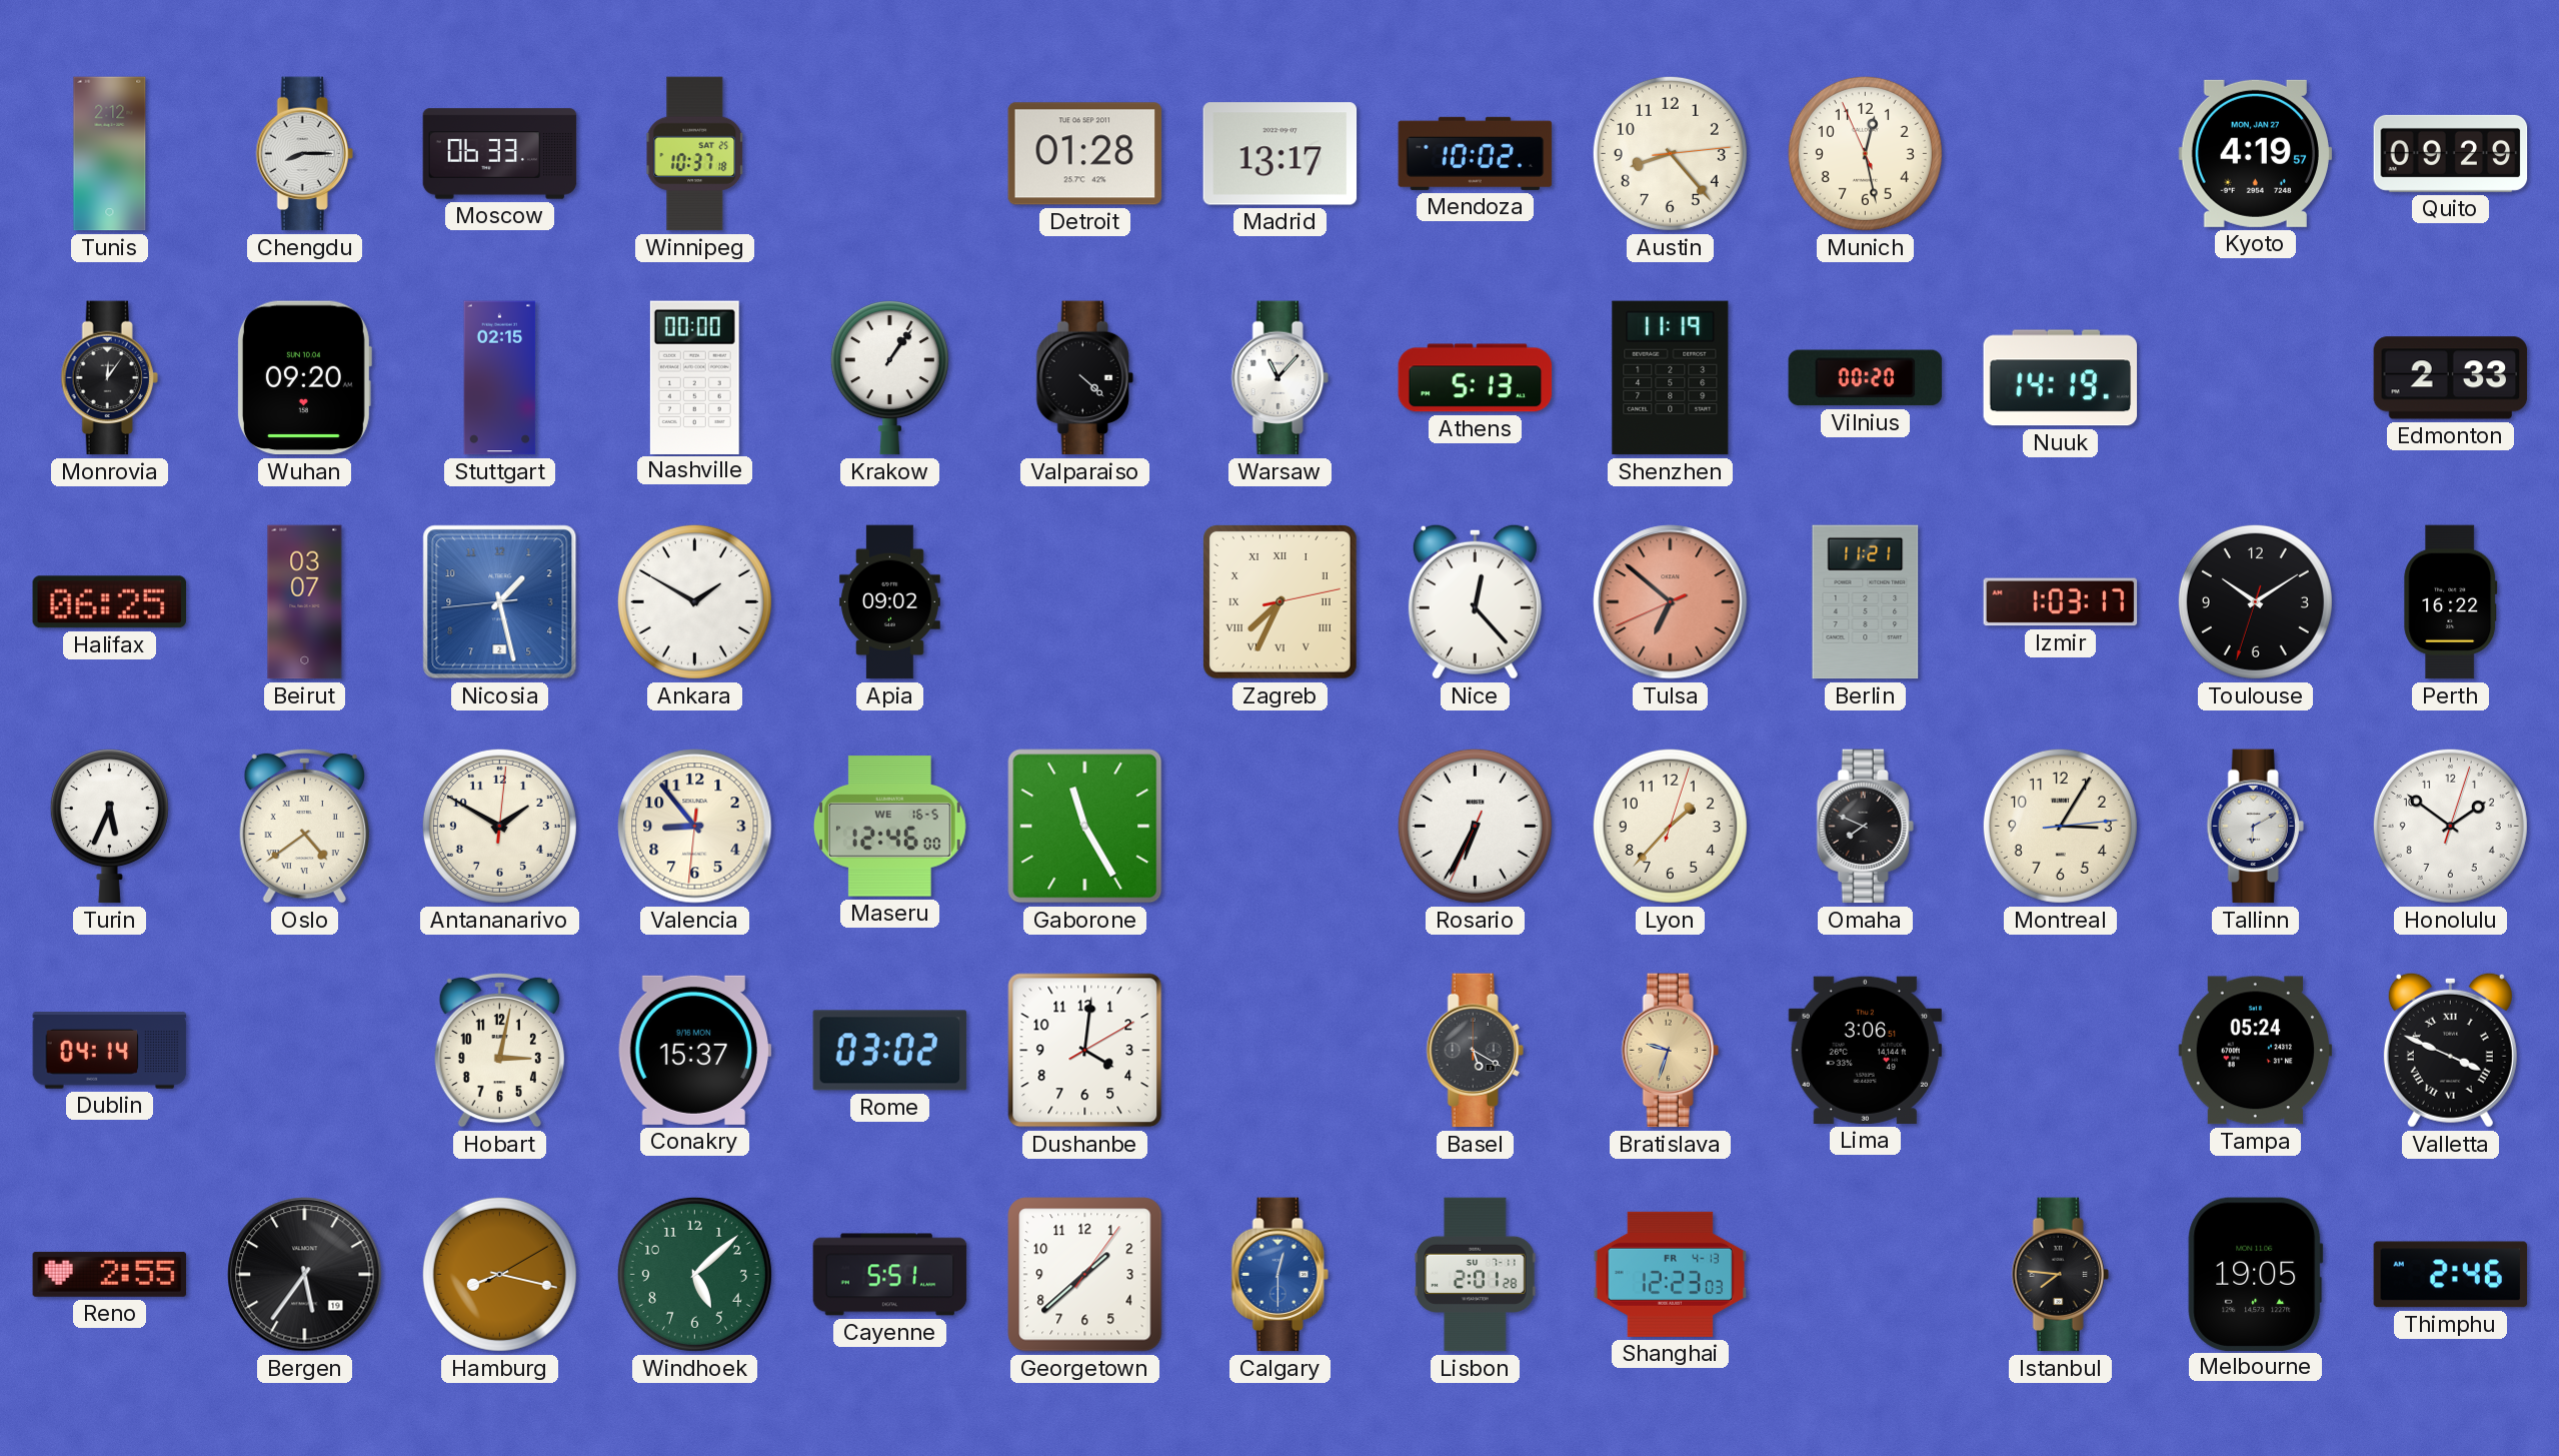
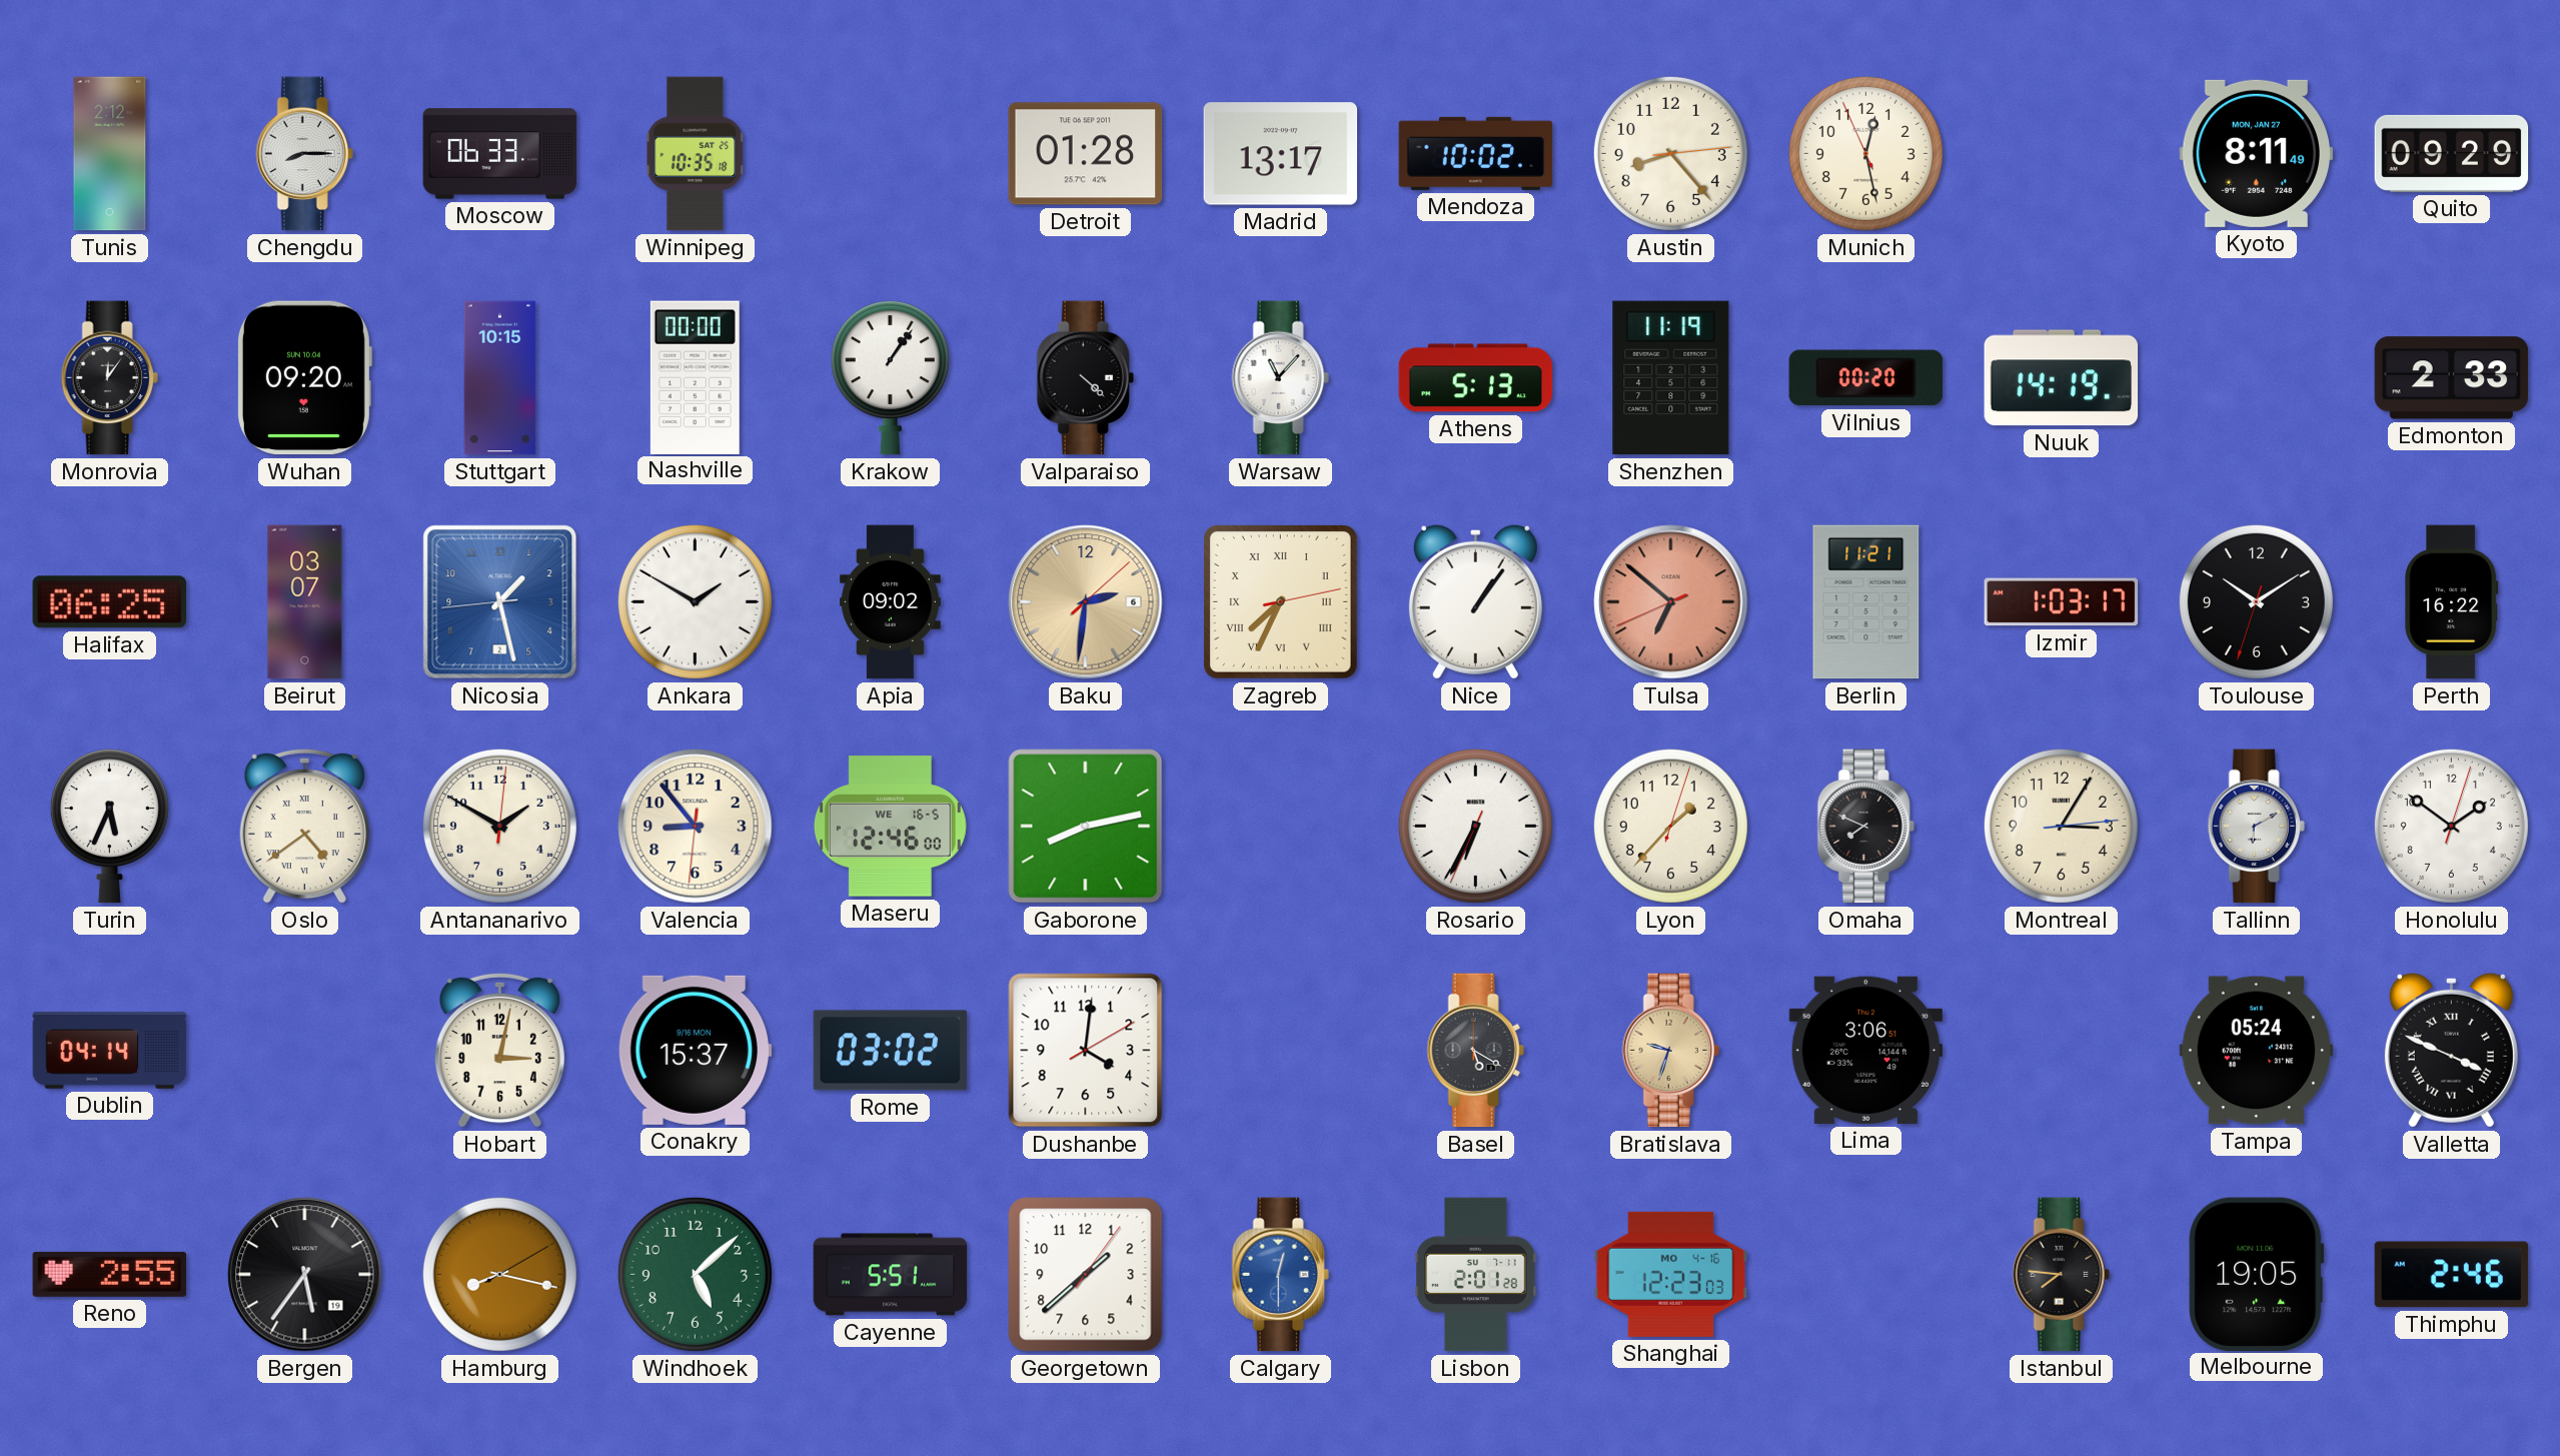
Winnipeg: 10:37 -> 10:35 (696, 154)
Kyoto: 4:19 -> 8:11 (2257, 153)
Stuttgart: 02:15 -> 10:15 (500, 378)
Baku: none -> 2:31 (1086, 602)
Nice: 12:23 -> 1:06 (1475, 601)
Gaborone: 11:25 -> 8:13 (1086, 827)
Shanghai date: FR 4-13 -> MO 4-16 (1671, 1274)
